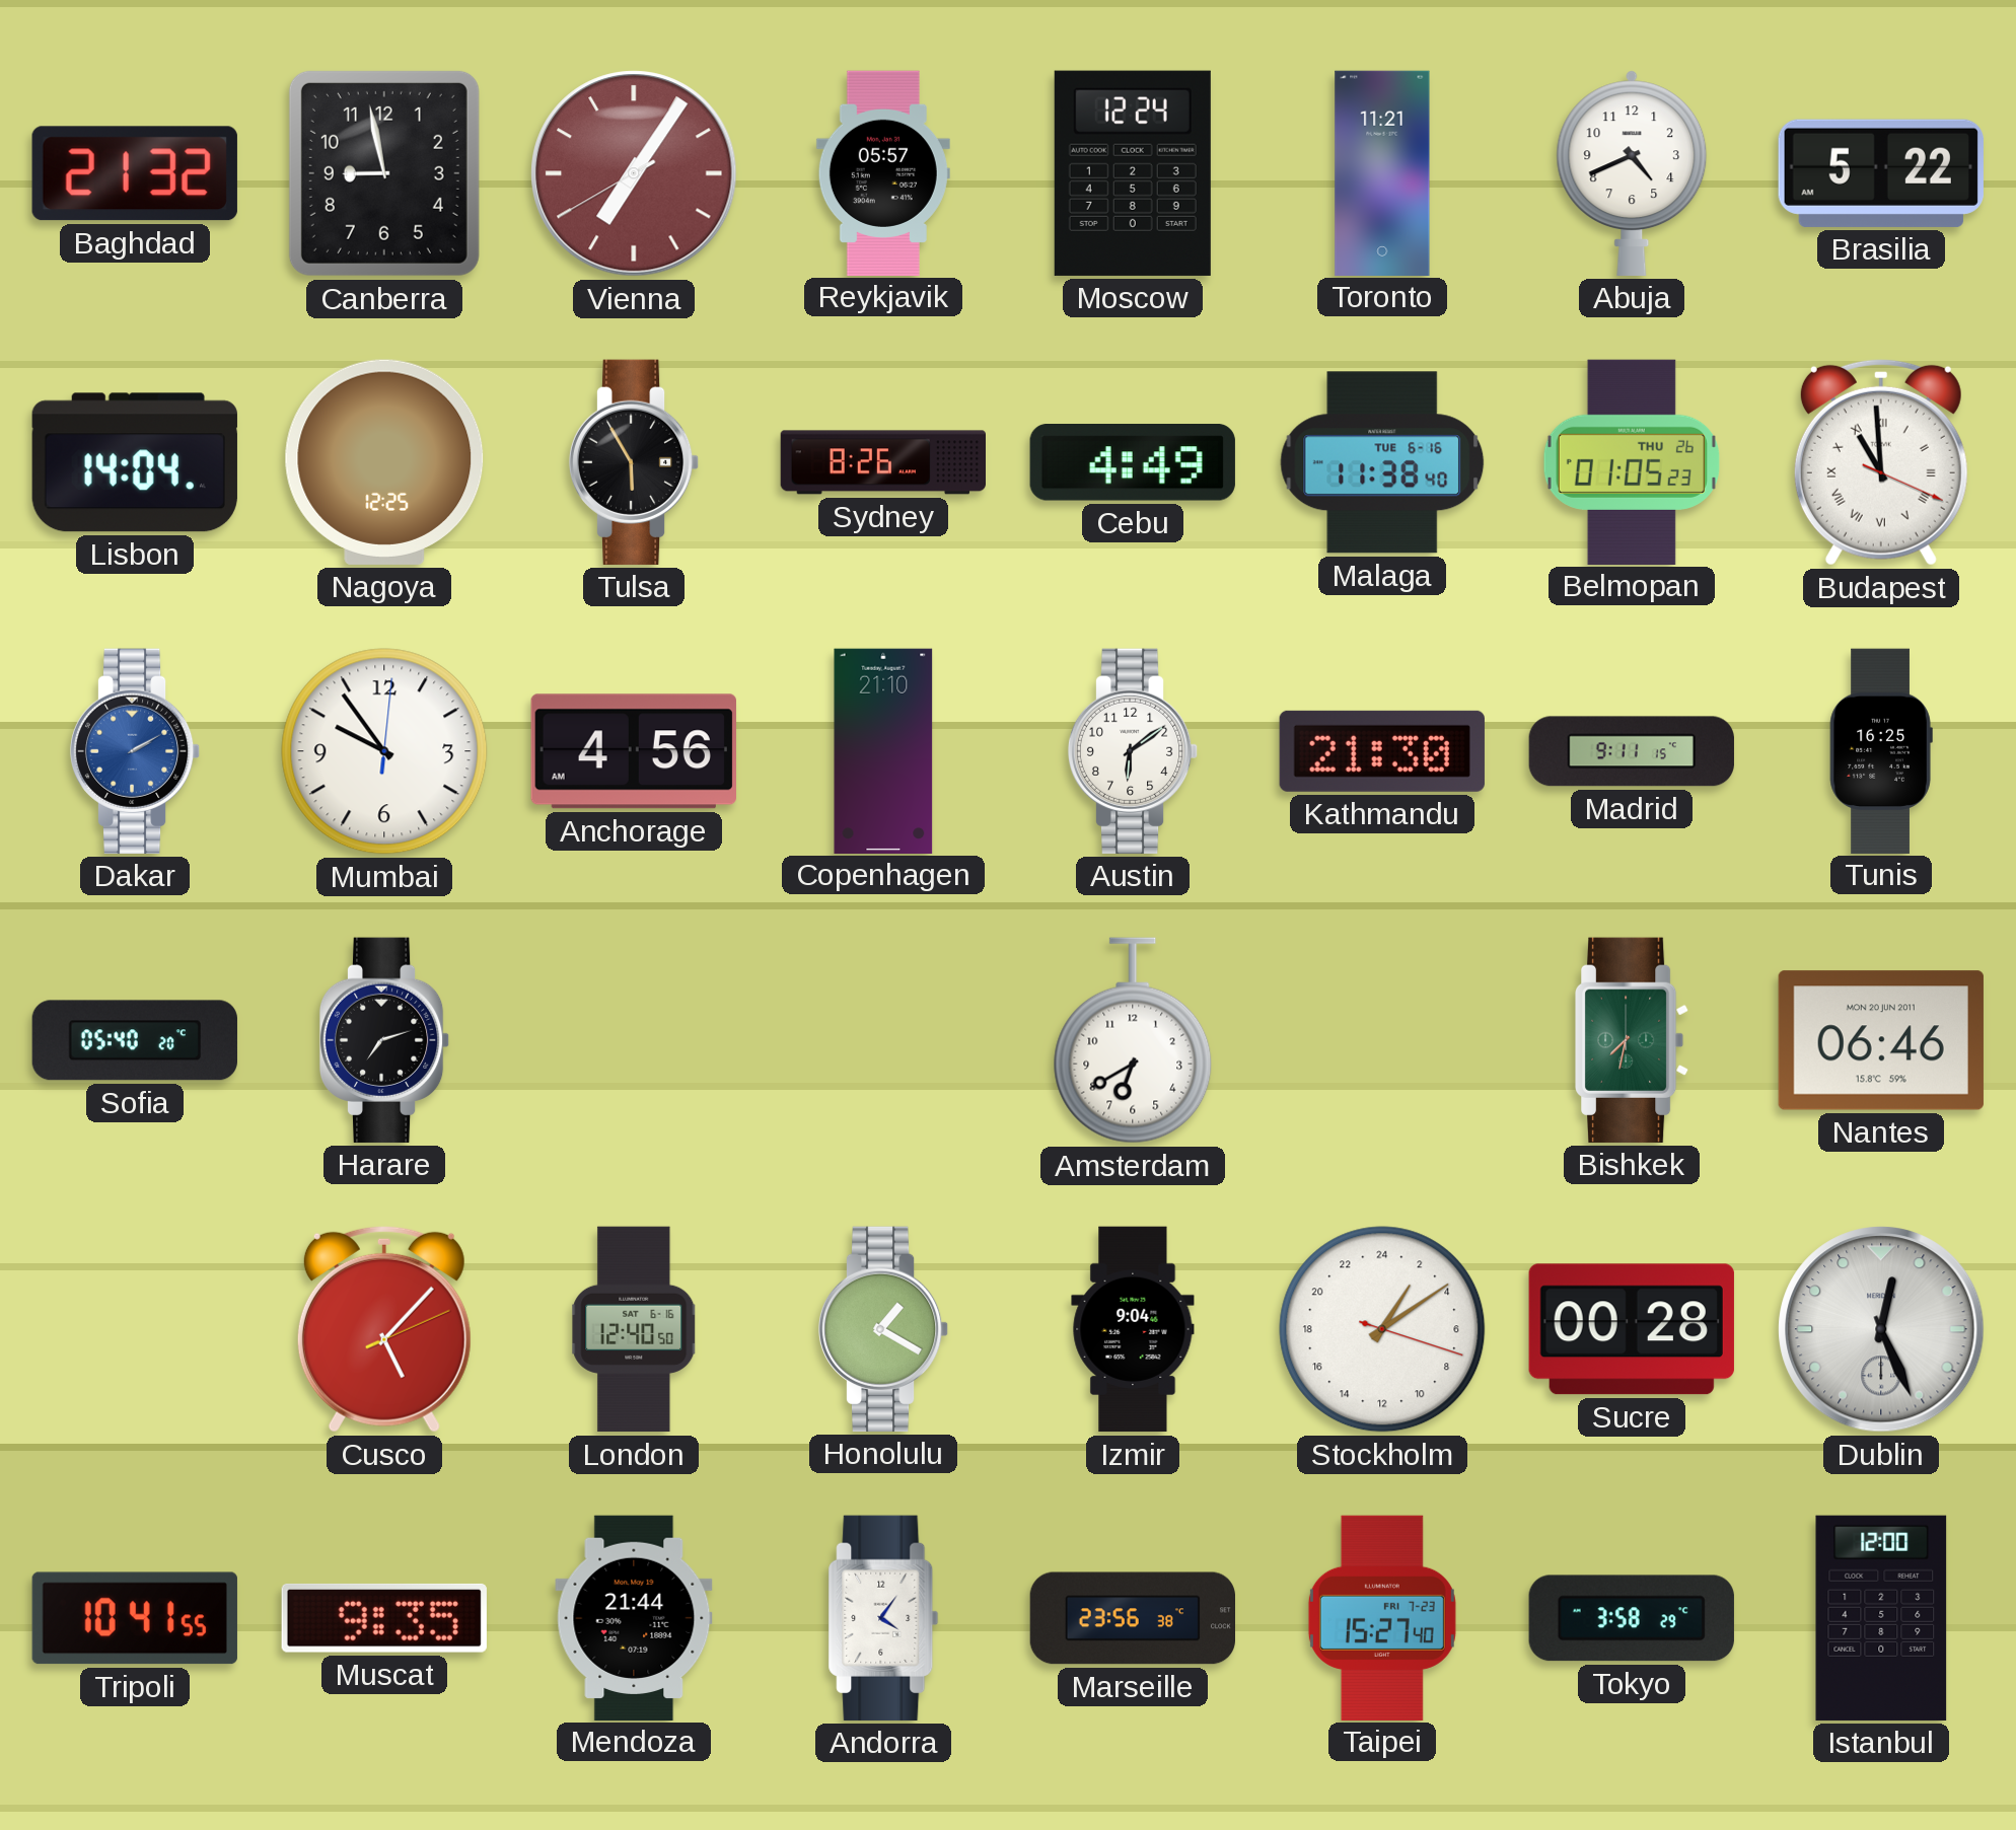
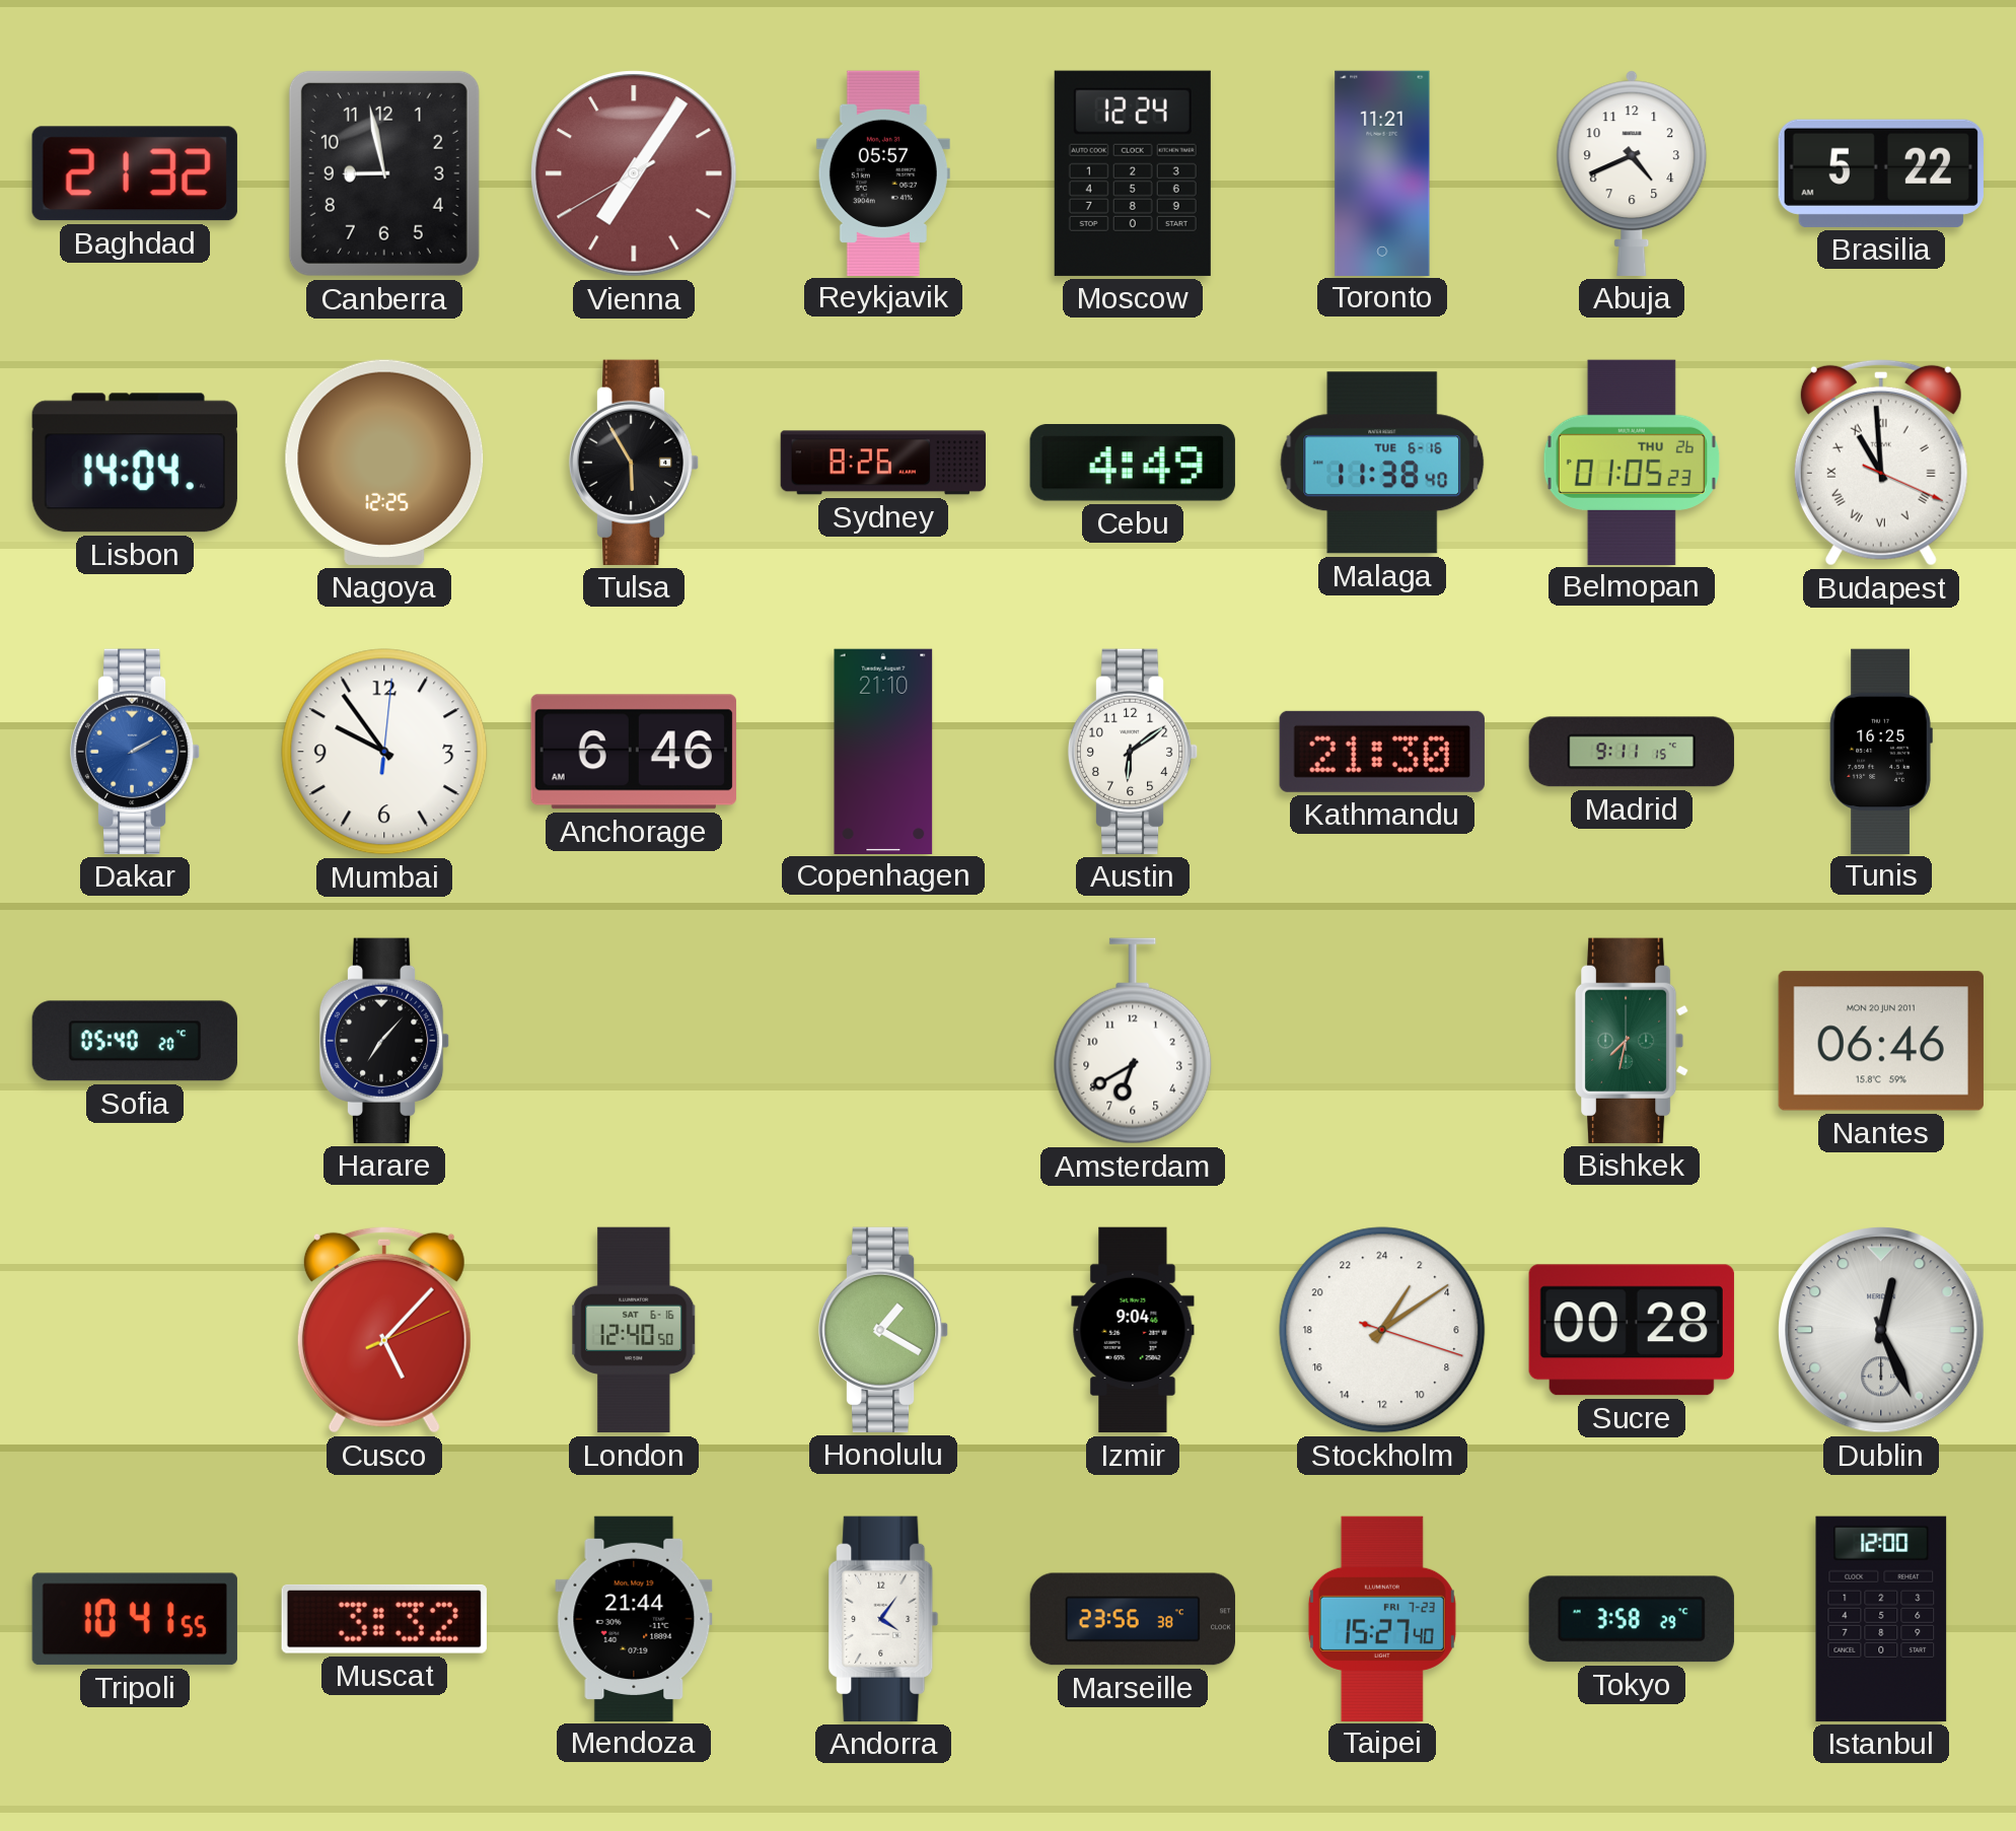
Anchorage: 4:56 -> 6:46 (634, 752)
Harare: 7:12 -> 7:07 (384, 1041)
Muscat: 9:35 -> 3:32 (384, 1619)
